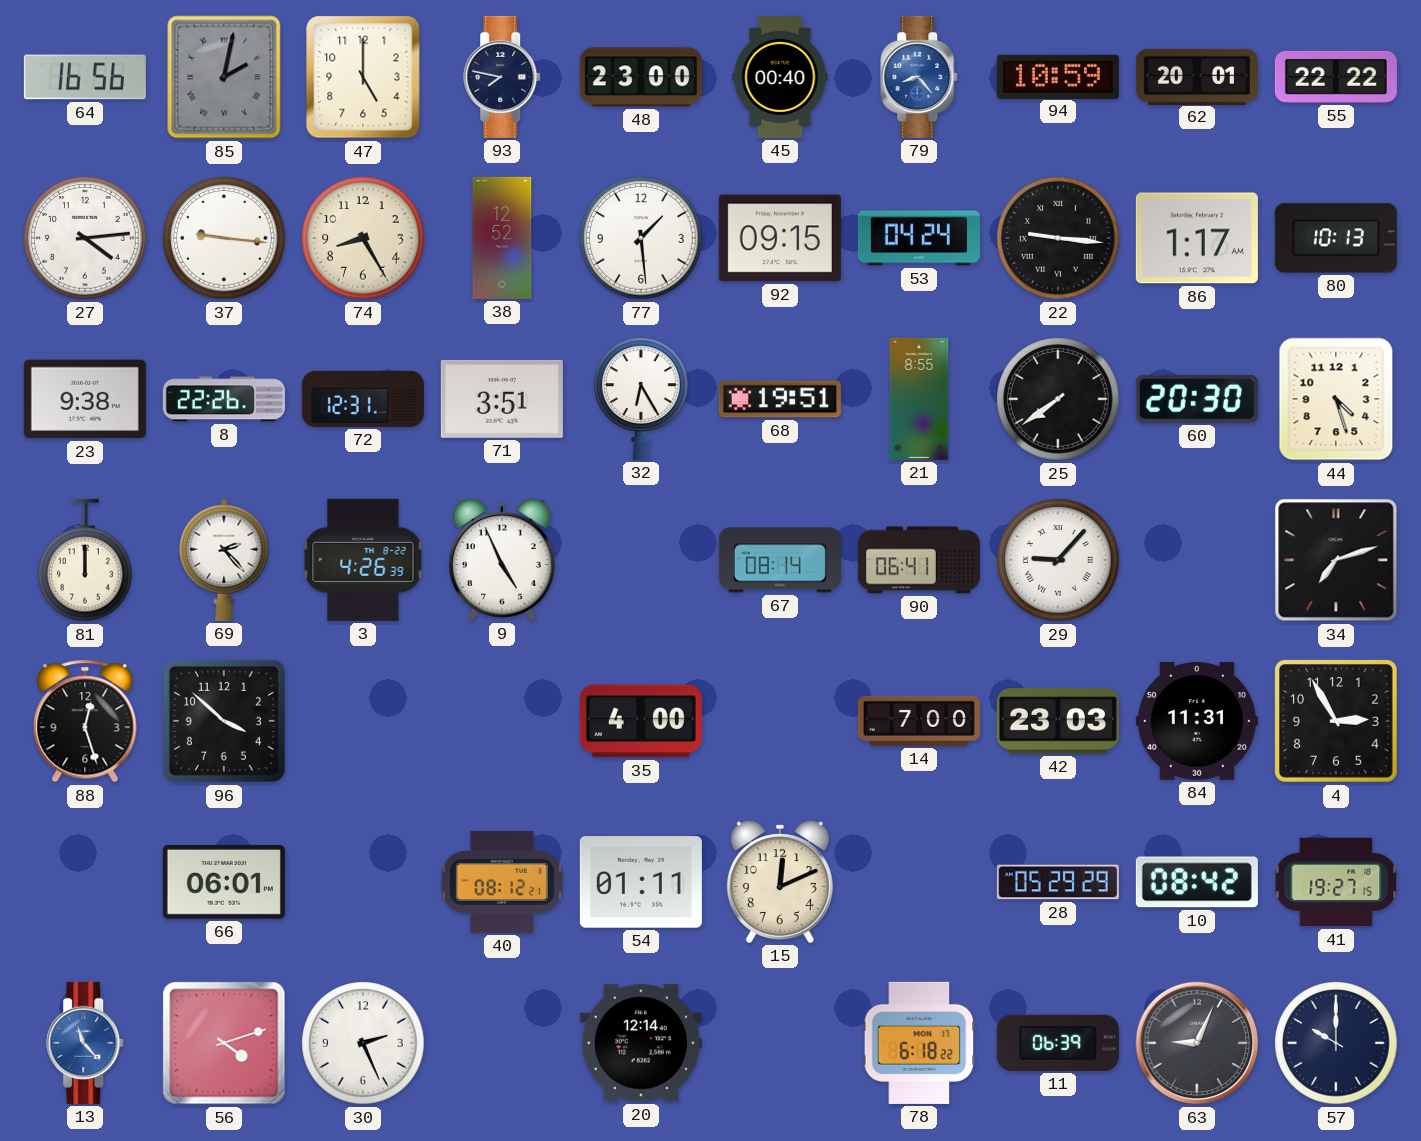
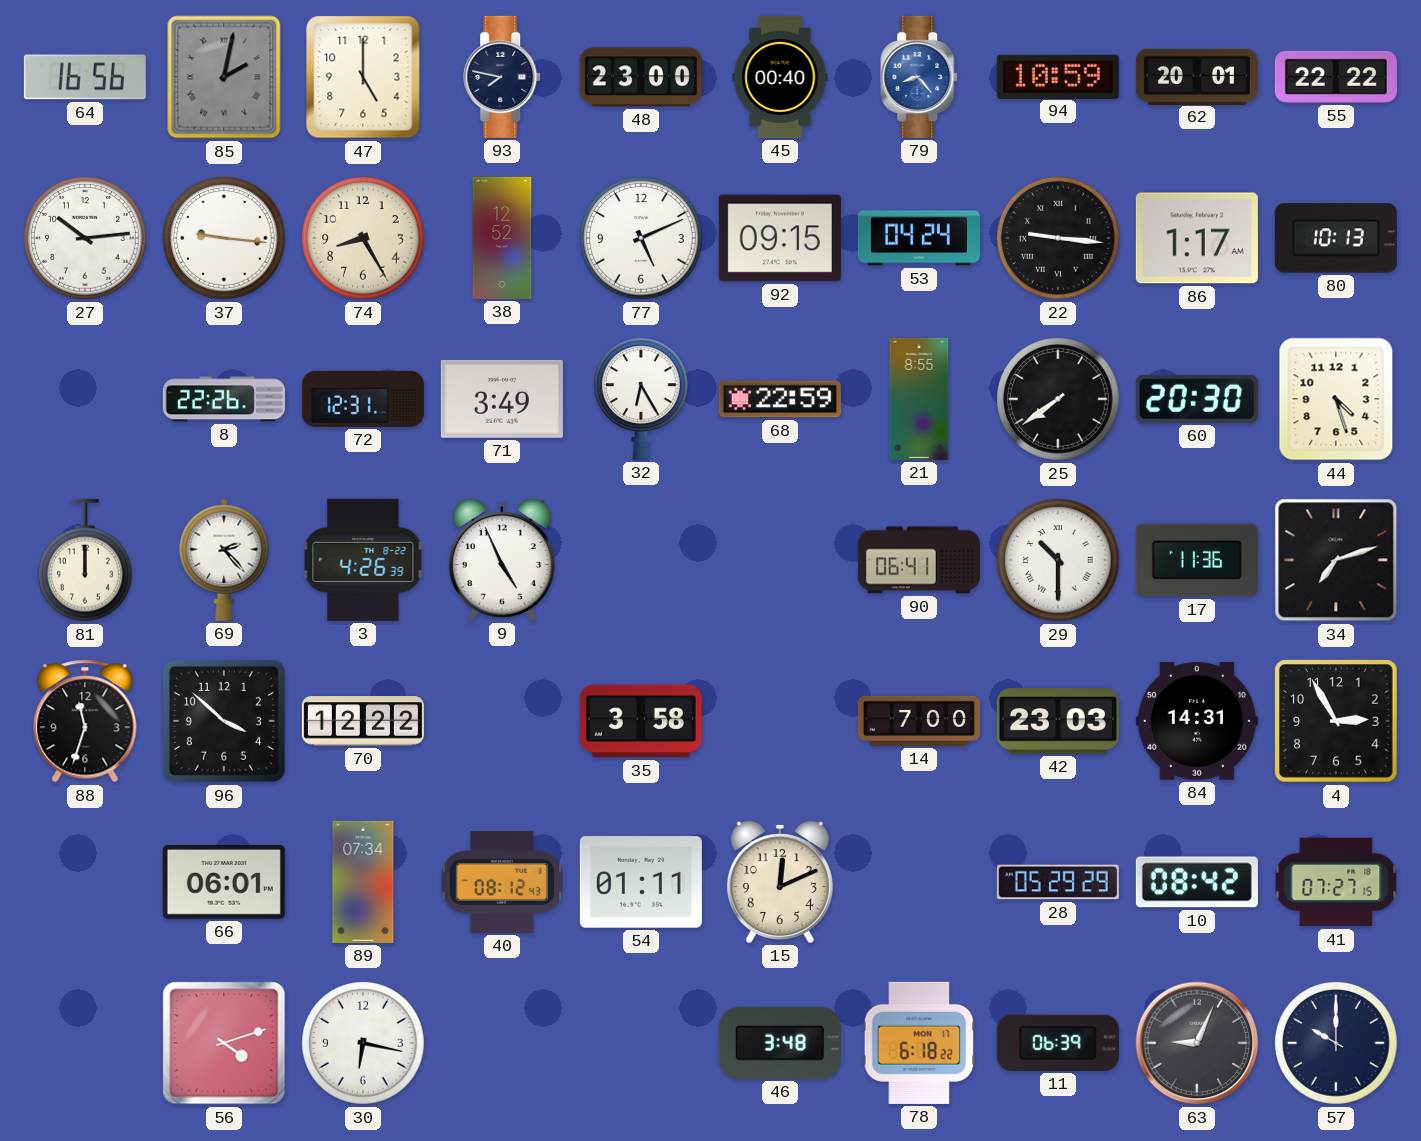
27: 4:14 -> 10:14 (85, 238)
77: 1:29 -> 5:11 (641, 238)
23: 9:38 -> none (85, 399)
71: 3:51 -> 3:49 (502, 399)
68: 19:51 -> 22:59 (780, 399)
67: 08:14 -> none (780, 560)
29: 9:07 -> 10:30 (1058, 560)
17: none -> 11:36 (1197, 560)
88: 12:27 -> 11:33 (85, 721)
70: none -> 12:22 (363, 721)
35: 4:00 -> 3:58 (641, 721)
84: 11:31 -> 14:31 (1197, 721)
89: none -> 07:34 (363, 882)
40: 08:12:21 -> 08:12:43 (501, 882)
41: 19:27 -> 07:27 (1336, 882)
13: 11:23 -> none (86, 1043)
30: 2:26 -> 6:17 (363, 1043)
20: 12:14 -> none (641, 1043)
46: none -> 3:48 (780, 1043)
